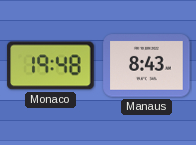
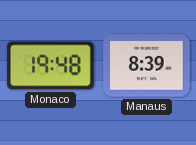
Manaus: 8:43 -> 8:39 (147, 66)
